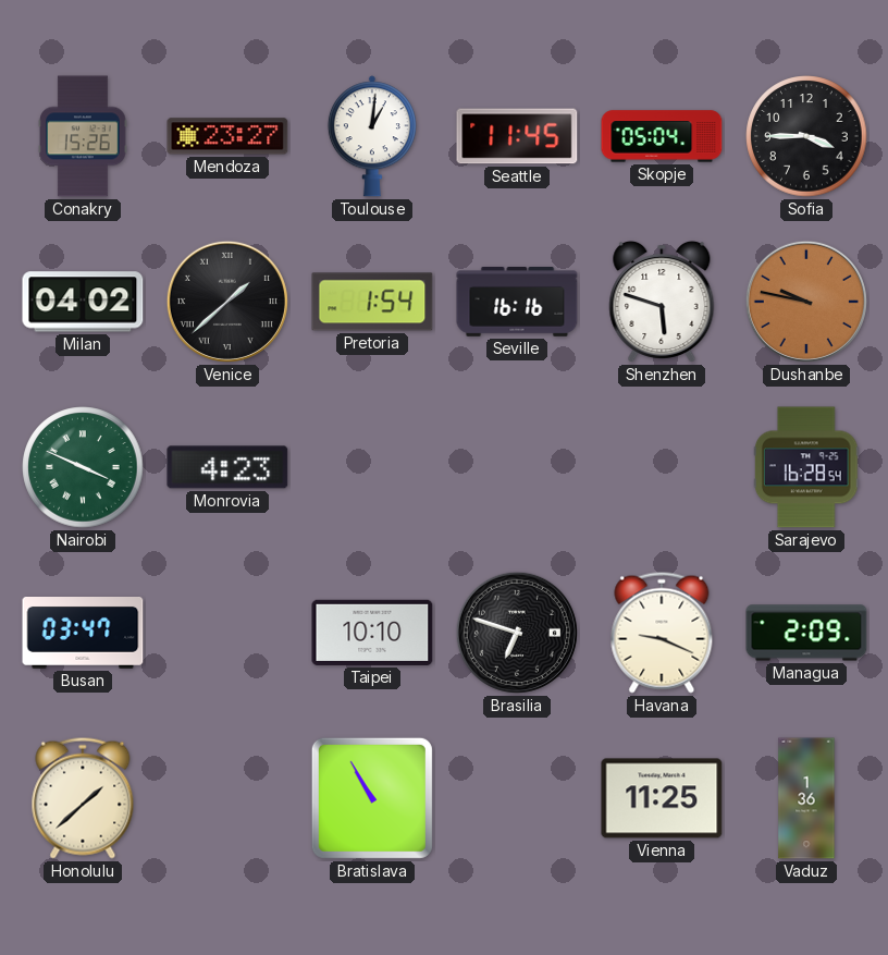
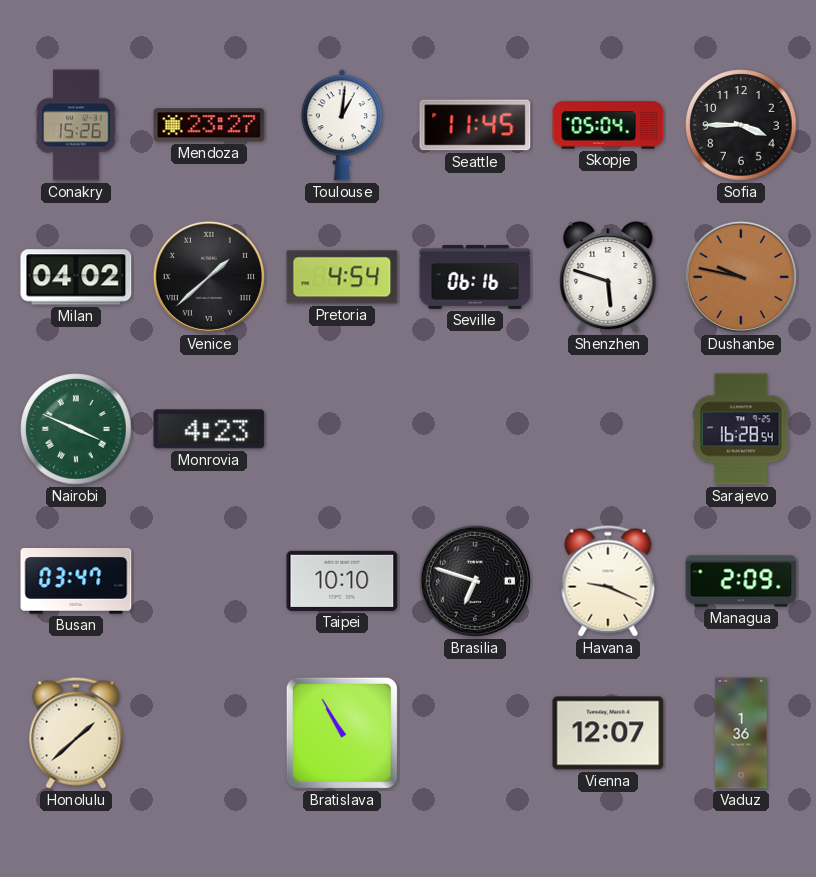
Pretoria: 1:54 -> 4:54 (342, 277)
Seville: 16:16 -> 06:16 (475, 278)
Vienna: 11:25 -> 12:07 (608, 733)
